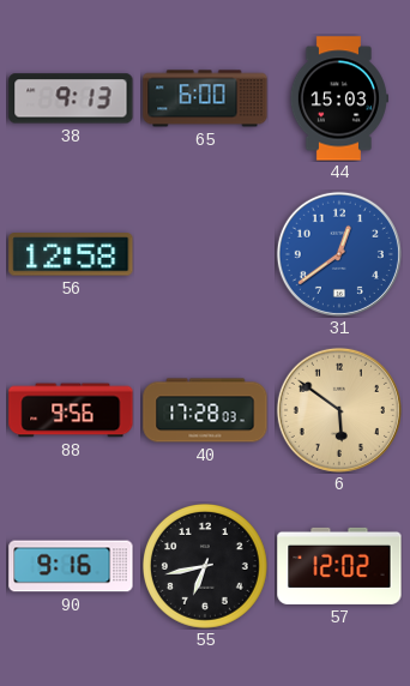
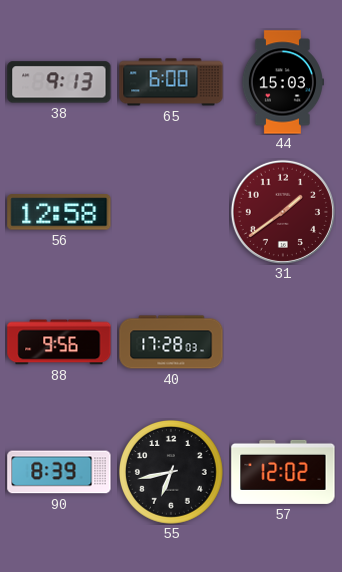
31: 12:39 -> 1:39 (283, 212)
31 dial: blue -> burgundy (283, 212)
6: 5:51 -> none (339, 410)
90: 9:16 -> 8:39 (59, 472)
